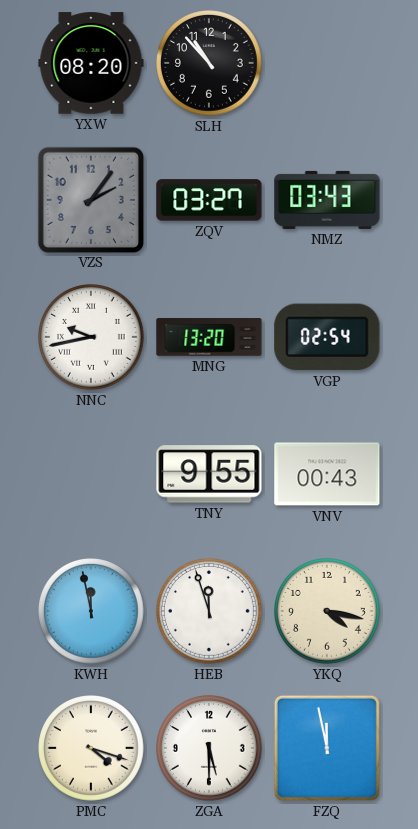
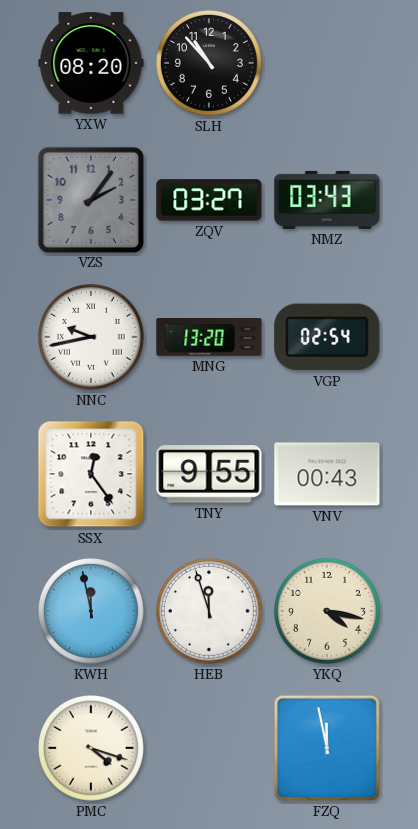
SSX: none -> 12:24 (91, 474)
ZGA: 5:30 -> none (210, 749)
